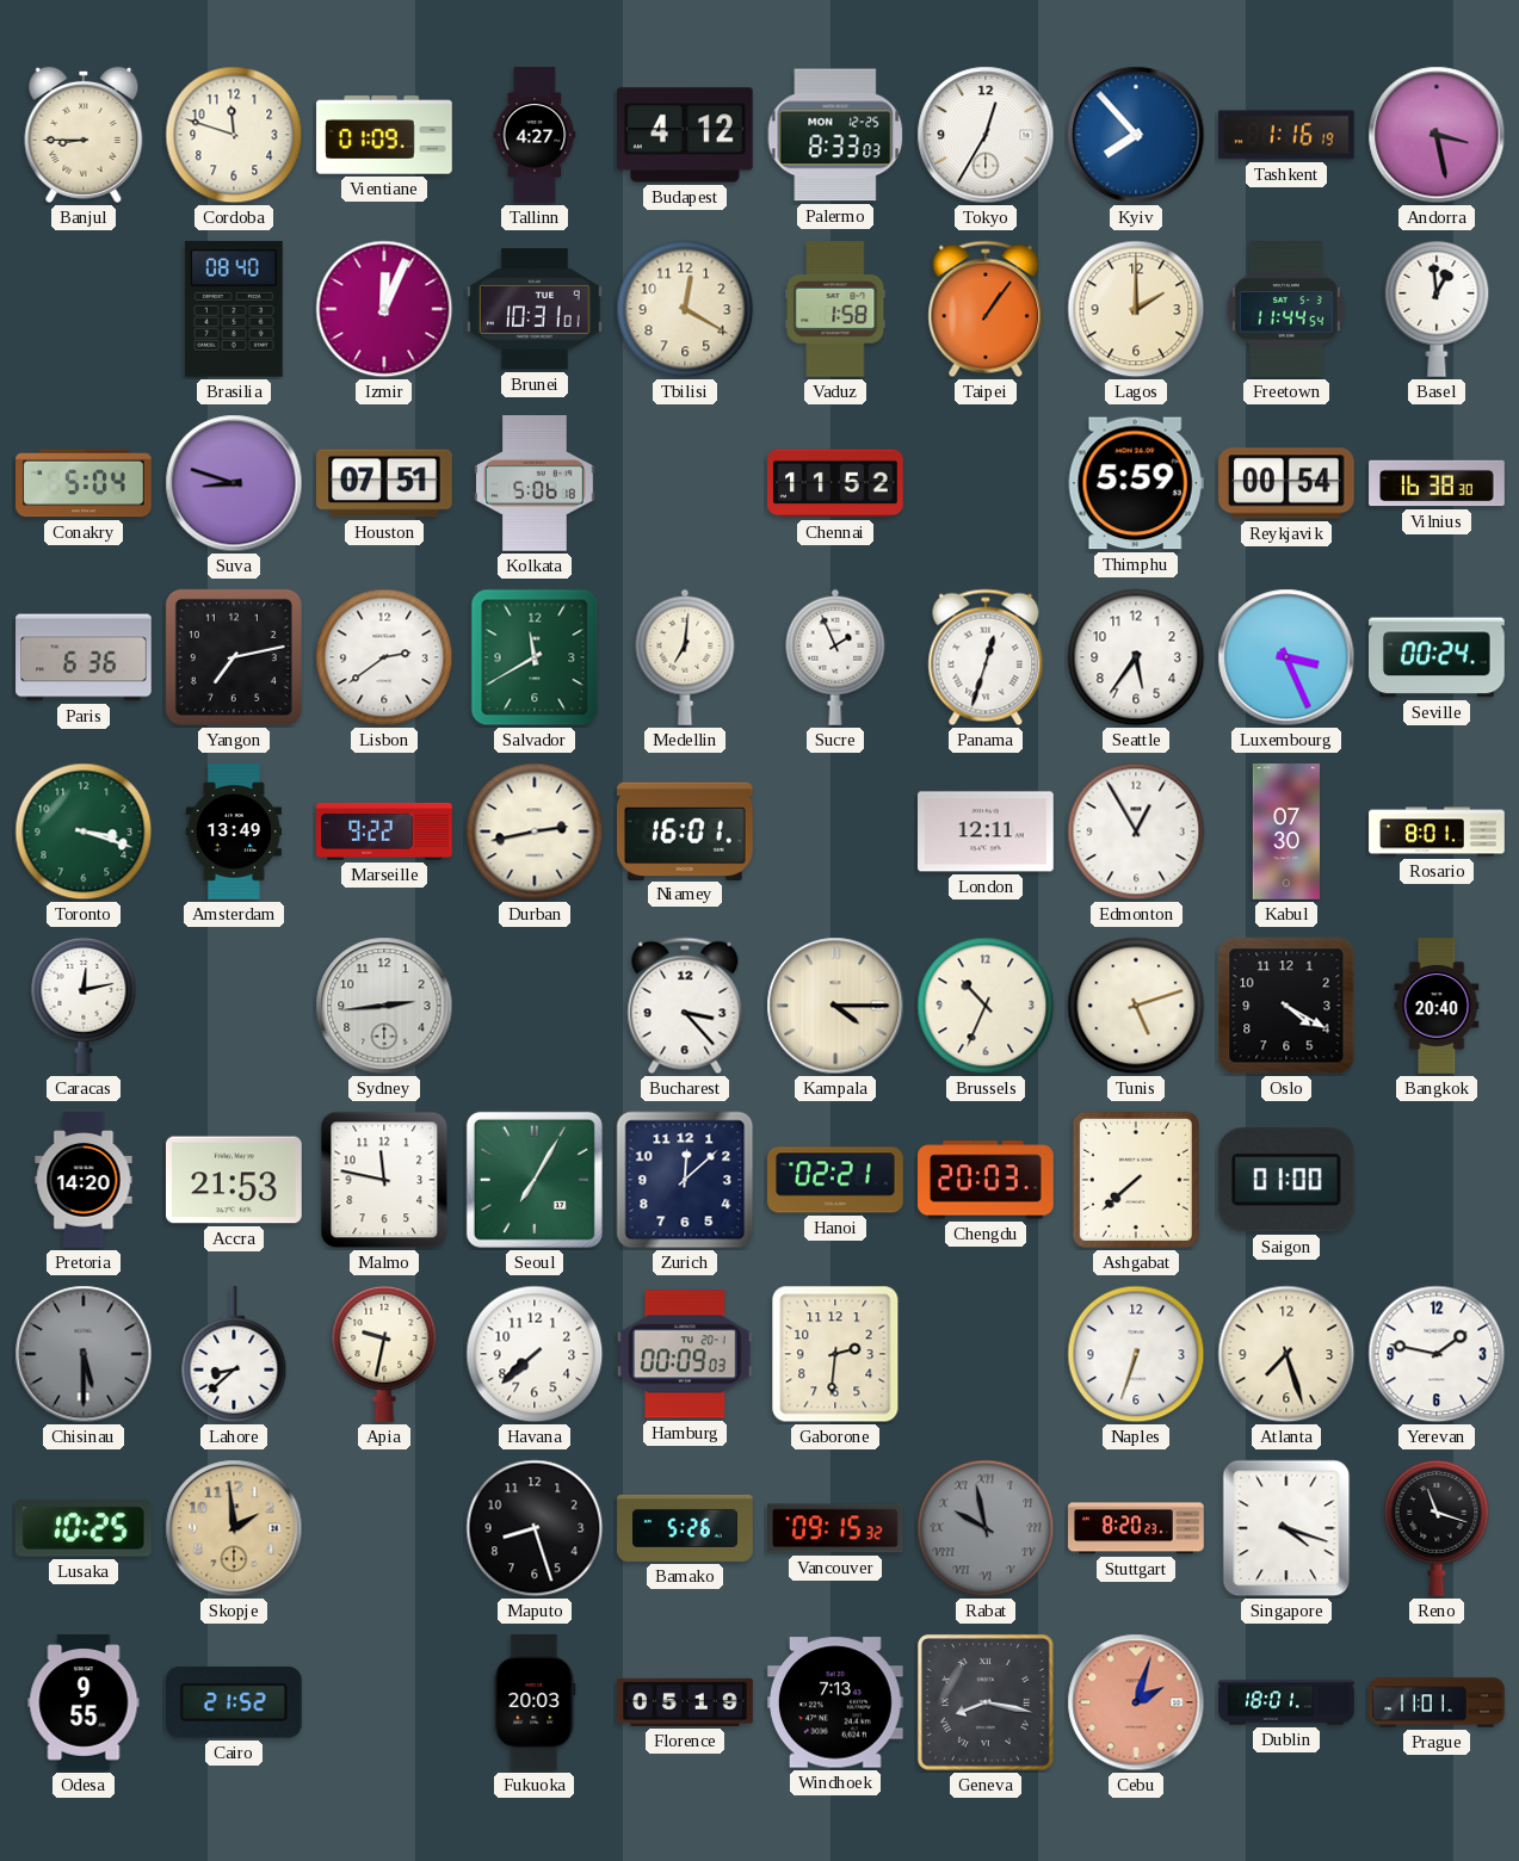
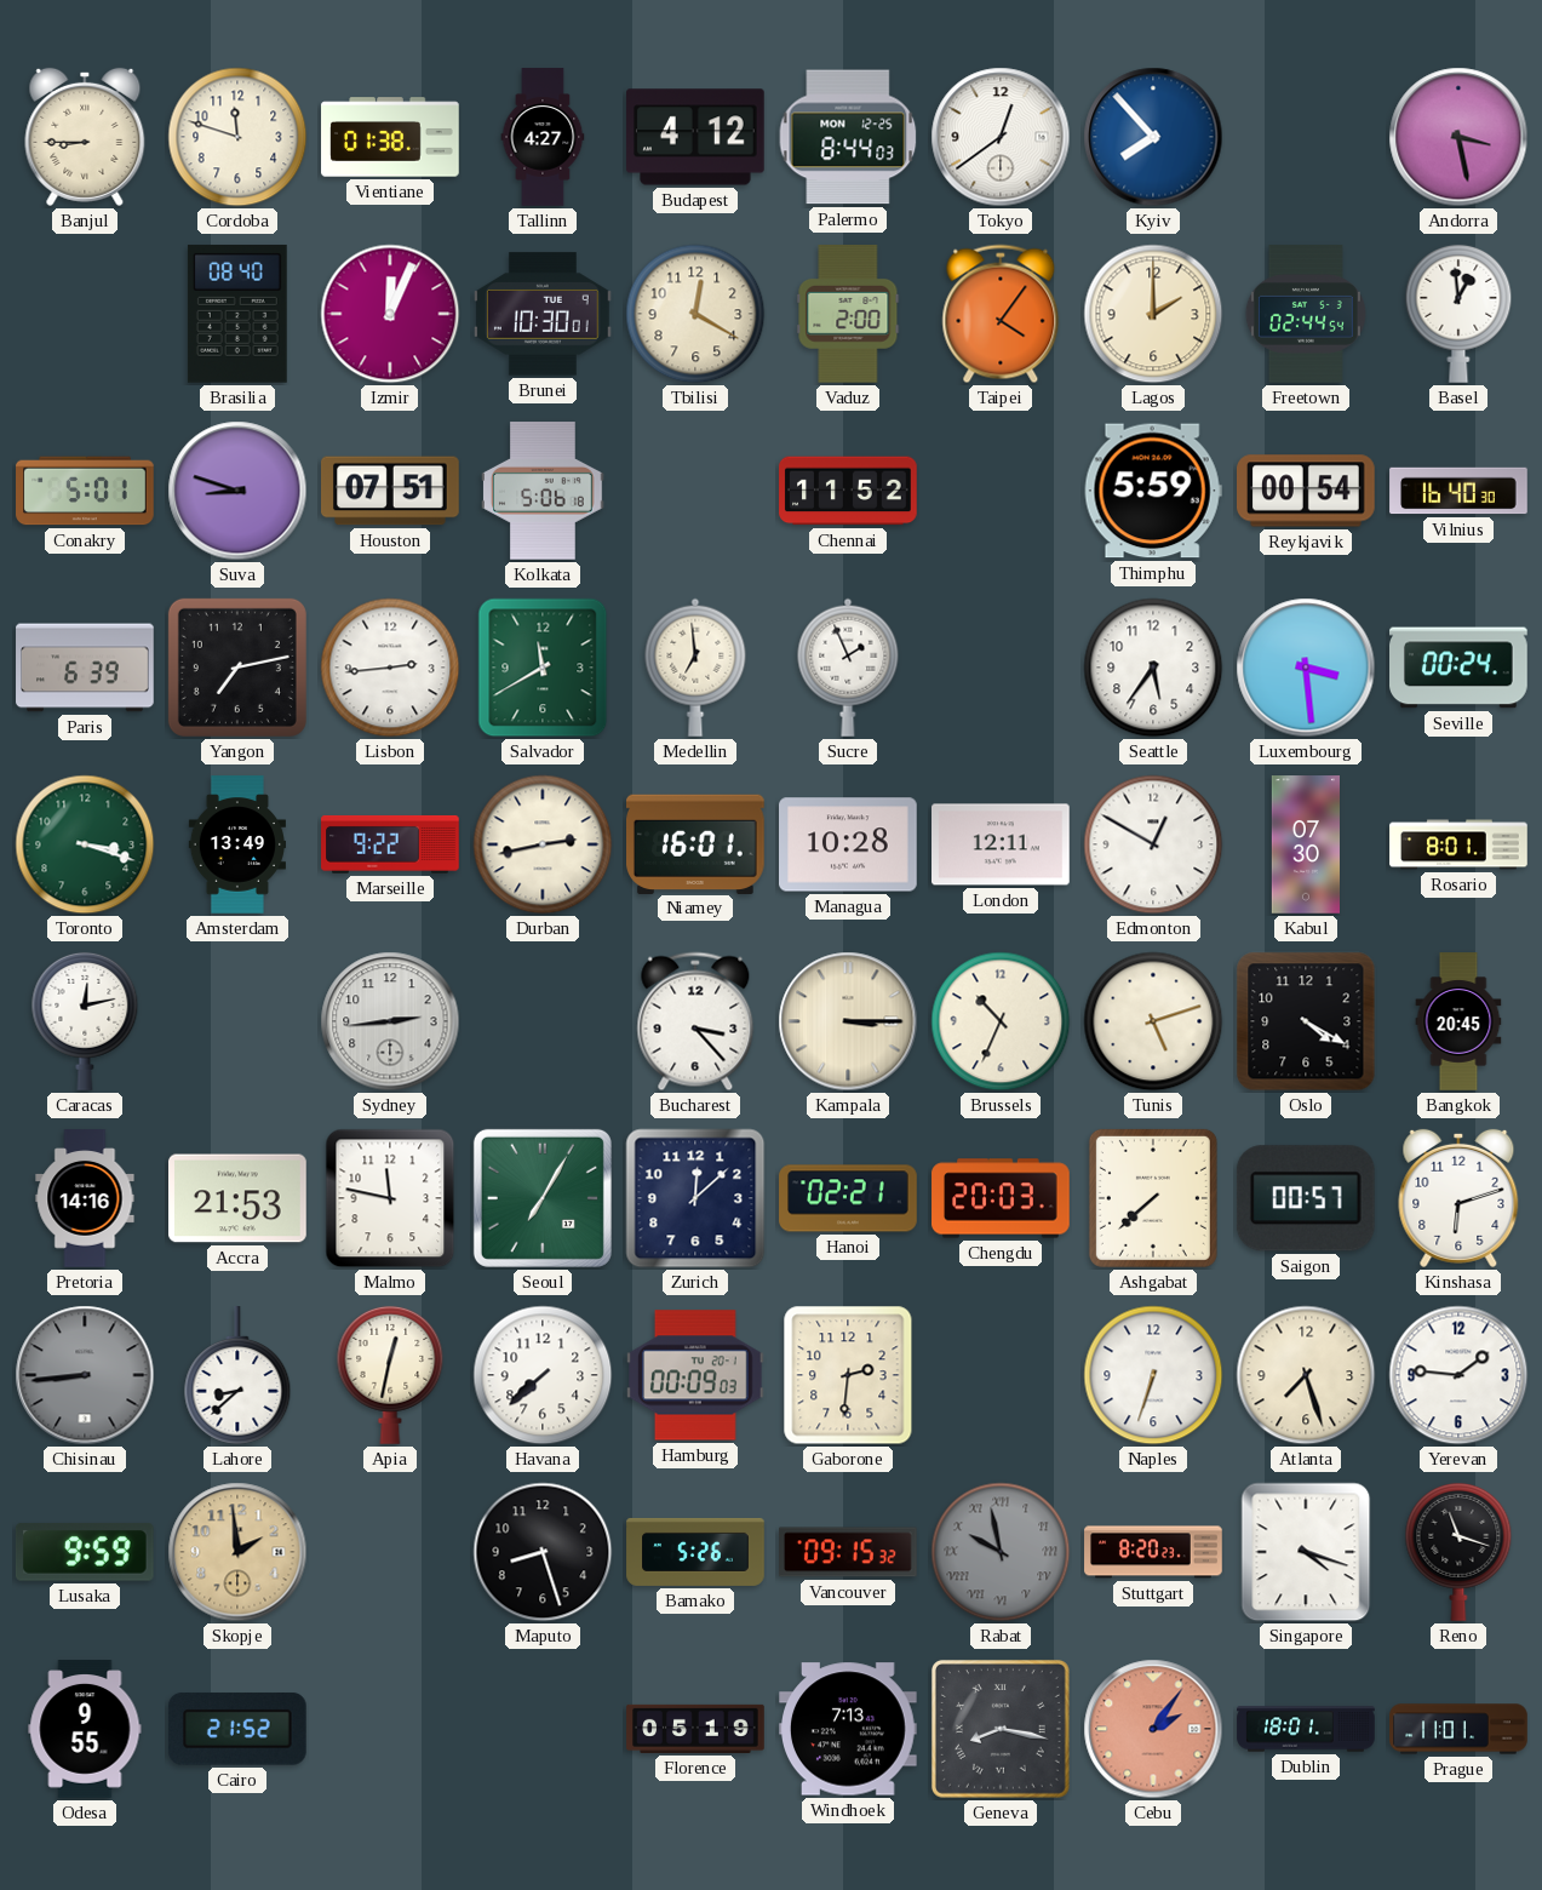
Vientiane: 01:09 -> 01:38 (390, 137)
Palermo: 8:33 -> 8:44 (848, 137)
Tokyo: 12:35 -> 12:39 (1001, 137)
Tashkent: 1:16 -> none (1288, 135)
Brunei: 10:31 -> 10:30 (544, 314)
Vaduz: 1:58 -> 2:00 (848, 315)
Taipei: 1:06 -> 4:06 (1001, 314)
Freetown: 11:44 -> 02:44 (1306, 314)
Conakry: 5:04 -> 5:01 (85, 491)
Vilnius: 16:38 -> 16:40 (1458, 491)
Paris: 6:36 -> 6:39 (85, 668)
Lisbon: 2:39 -> 2:44 (390, 668)
Medellin: 7:01 -> 6:59 (695, 668)
Panama: 12:33 -> none (986, 657)
Luxembourg: 3:26 -> 3:29 (1306, 668)
Managua: none -> 10:28 (848, 844)
Edmonton: 12:55 -> 12:50 (1153, 844)
Kampala: 4:15 -> 3:15 (848, 1021)
Bangkok: 20:40 -> 20:45 (1458, 1021)
Pretoria: 14:20 -> 14:16 (85, 1198)
Saigon: 01:00 -> 00:57 (1306, 1198)
Kinshasa: none -> 6:12 (1458, 1198)
Chisinau: 5:30 -> 8:44 (85, 1375)
Apia: 9:32 -> 12:32 (390, 1375)
Yerevan: 1:47 -> 1:46 (1458, 1375)
Lusaka: 10:25 -> 9:59 (85, 1552)
Fukuoka: 20:03 -> none (535, 1702)
Cebu: 2:03 -> 2:06 (1153, 1729)
